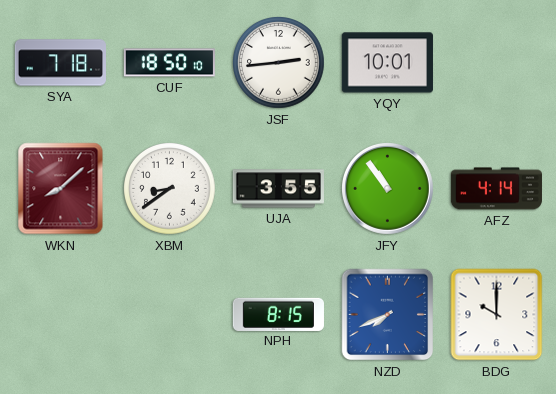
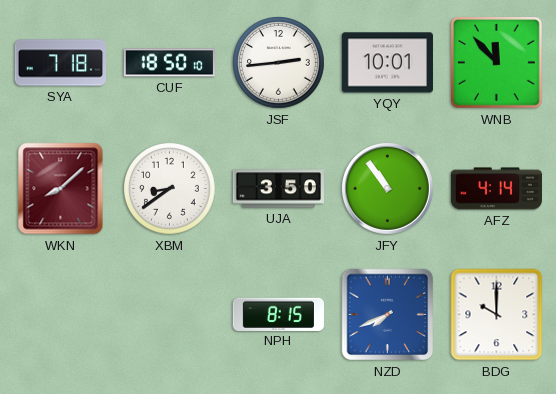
WNB: none -> 11:53 (496, 62)
UJA: 3:55 -> 3:50 (278, 189)
